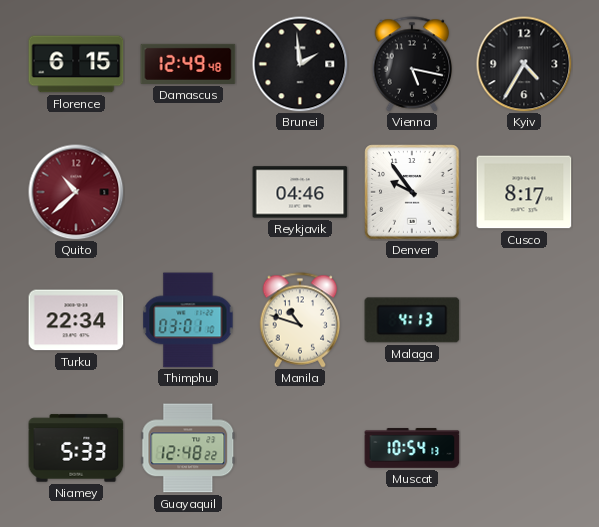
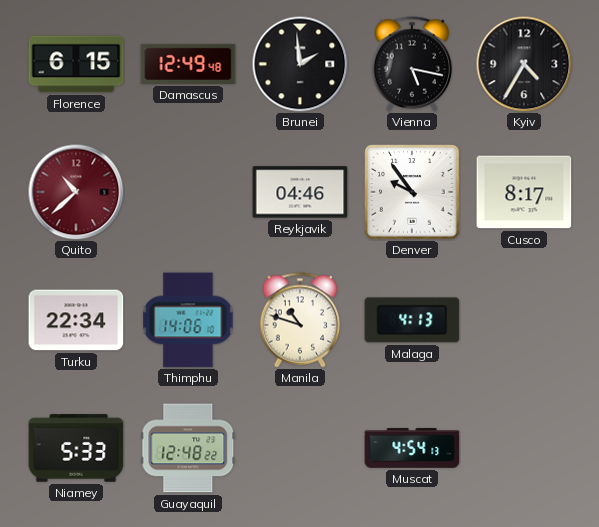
Thimphu: 03:01 -> 14:06 (188, 320)
Muscat: 10:54 -> 4:54 (412, 448)
